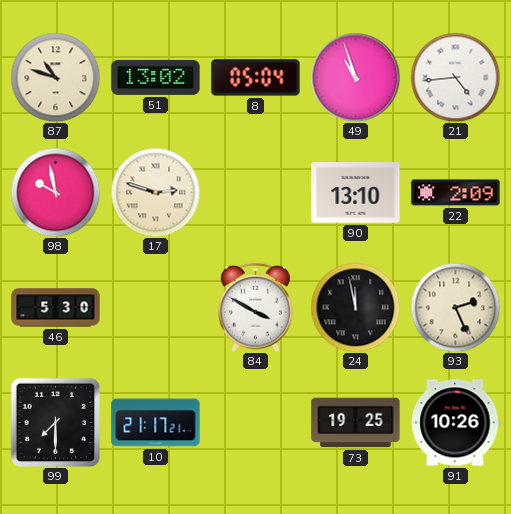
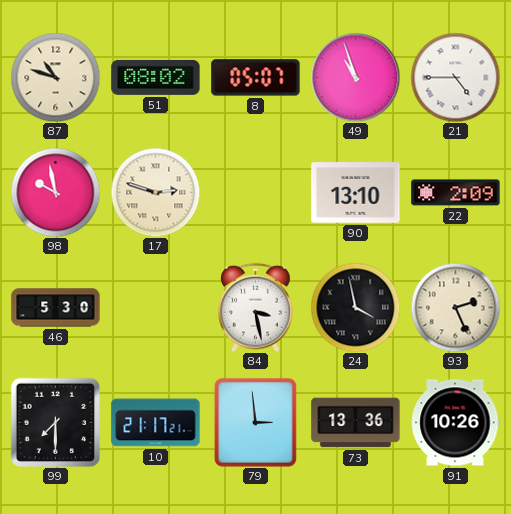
51: 13:02 -> 08:02 (156, 77)
8: 05:04 -> 05:07 (256, 78)
21: 4:44 -> 4:45 (455, 77)
84: 3:50 -> 3:28 (256, 307)
24: 11:58 -> 3:58 (355, 307)
79: none -> 2:59 (255, 422)
73: 19:25 -> 13:36 (356, 423)
